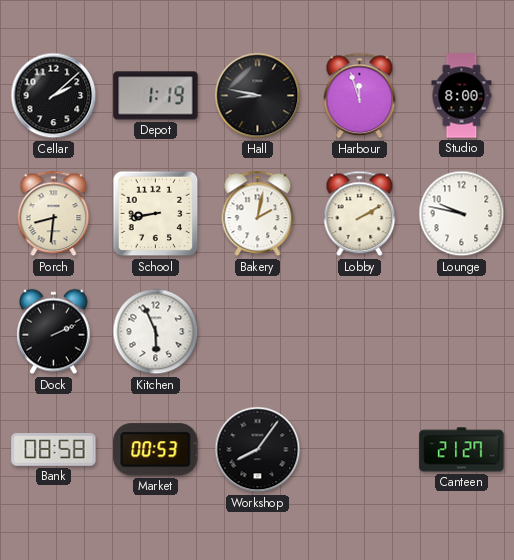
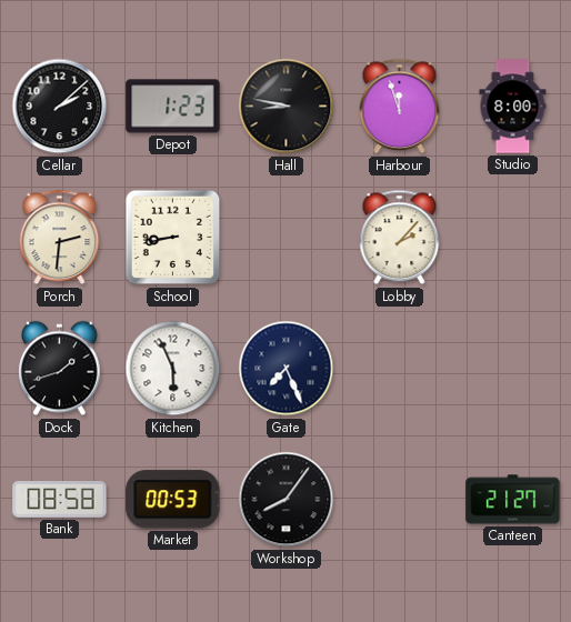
Depot: 1:19 -> 1:23 (173, 107)
Porch: 8:31 -> 2:31 (60, 238)
Bakery: 2:02 -> none (258, 214)
Lobby: 2:10 -> 2:07 (400, 238)
Lounge: 9:47 -> none (462, 214)
Dock: 2:11 -> 1:42 (60, 369)
Gate: none -> 7:26 (287, 369)
